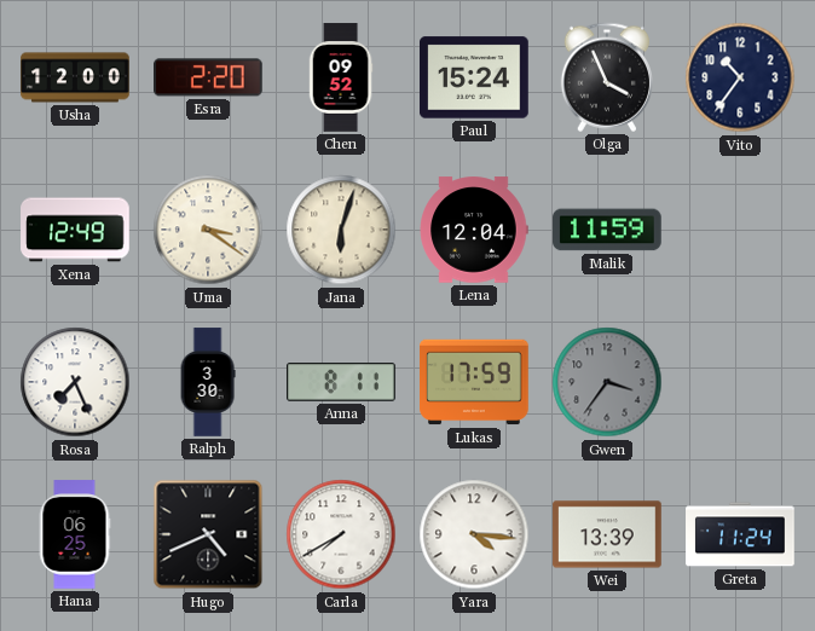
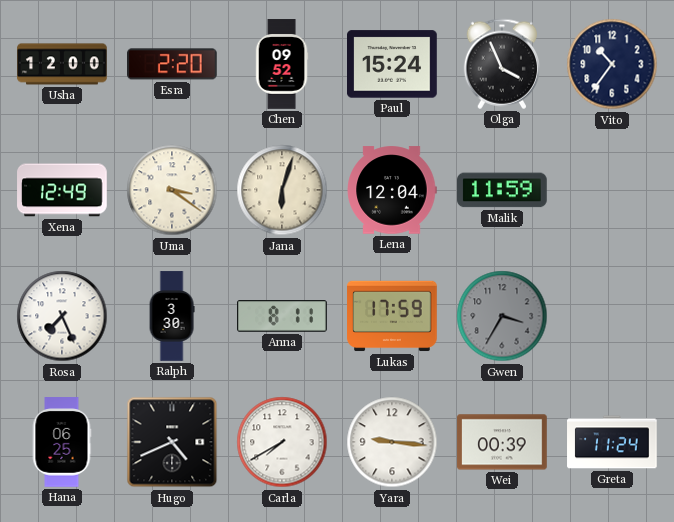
Gwen: 3:36 -> 3:35 (502, 316)
Yara: 4:16 -> 9:16 (392, 442)
Wei: 13:39 -> 00:39 (502, 442)
